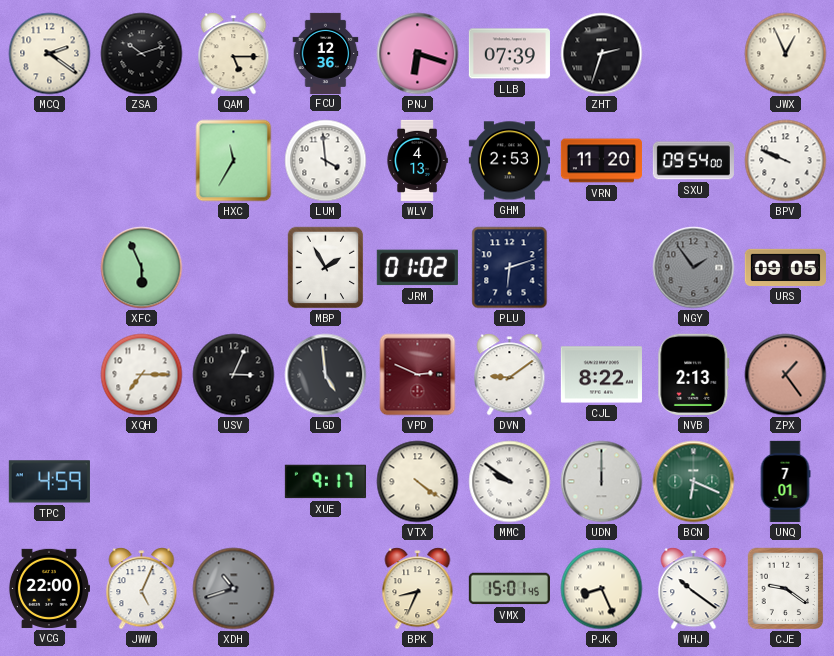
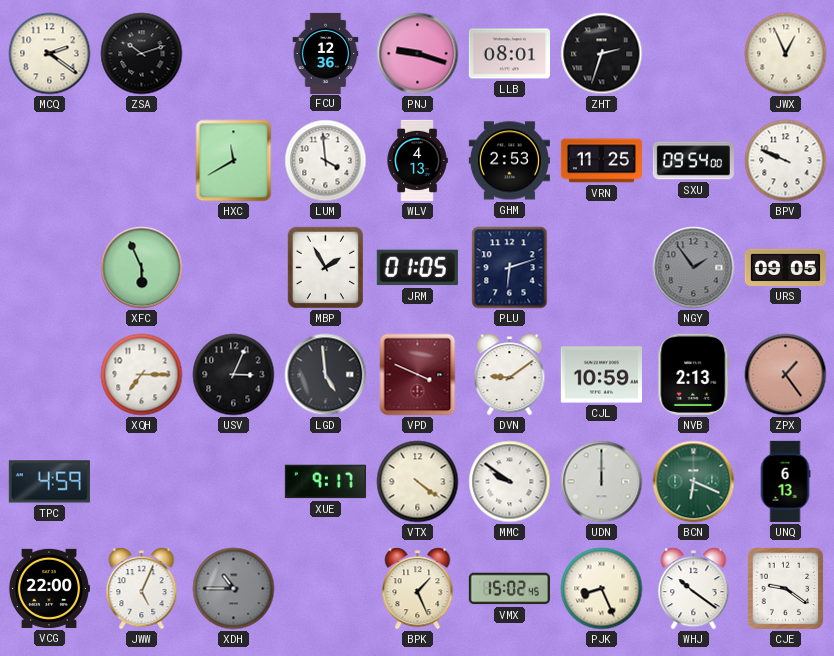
QAM: 5:15 -> none (234, 54)
PNJ: 6:18 -> 9:18 (418, 54)
LLB: 07:39 -> 08:01 (509, 54)
HXC: 11:35 -> 11:40 (234, 161)
VRN: 11:20 -> 11:25 (601, 161)
JRM: 01:02 -> 01:05 (417, 268)
VPD: 2:49 -> 3:49 (418, 375)
CJL: 8:22 -> 10:59 (601, 375)
UNQ: 7:01 -> 6:13 (785, 481)
XDH: 10:42 -> 10:45 (234, 589)
BPK: 8:34 -> 1:26 (418, 589)
VMX: 15:01 -> 15:02 (509, 589)
